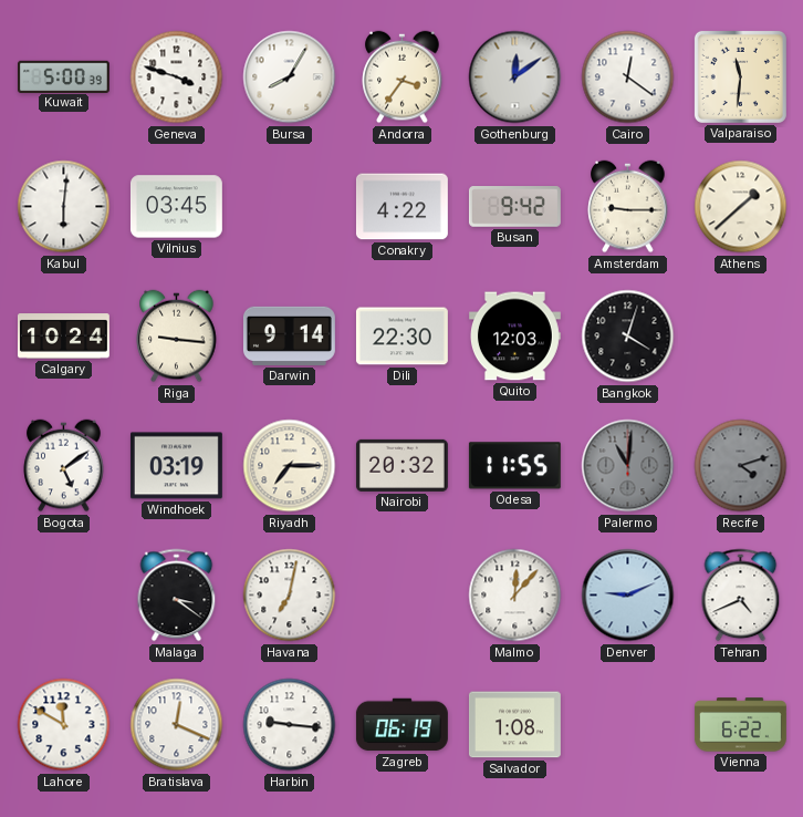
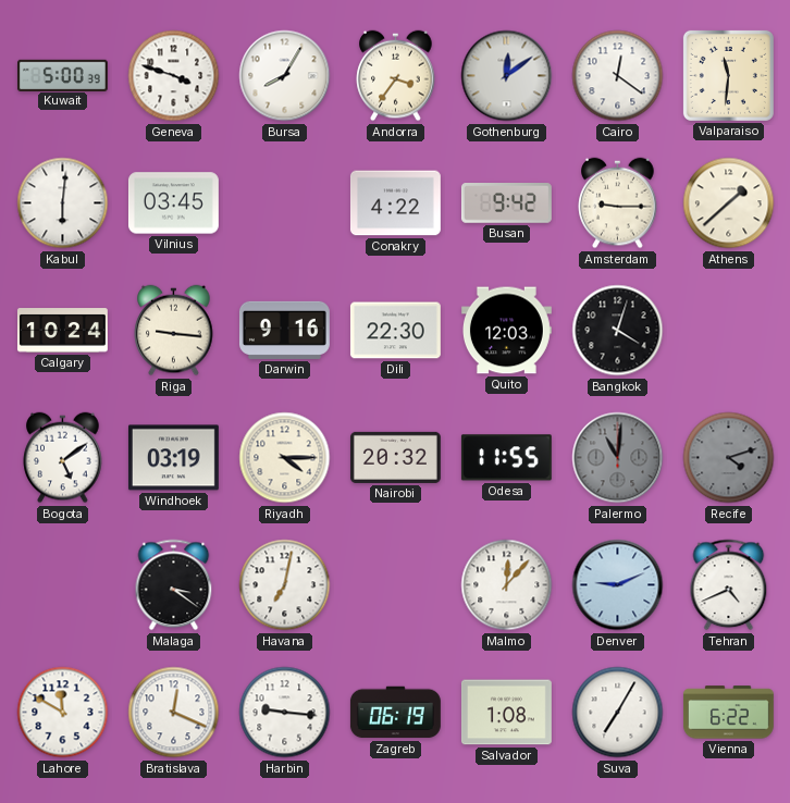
Darwin: 9:14 -> 9:16 (284, 330)
Riyadh: 7:15 -> 4:15 (285, 458)
Suva: none -> 7:05 (618, 713)
